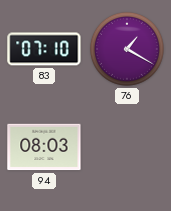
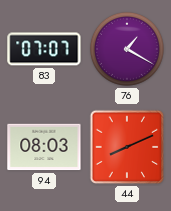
83: 07:10 -> 07:07 (44, 49)
44: none -> 8:11 (127, 147)
